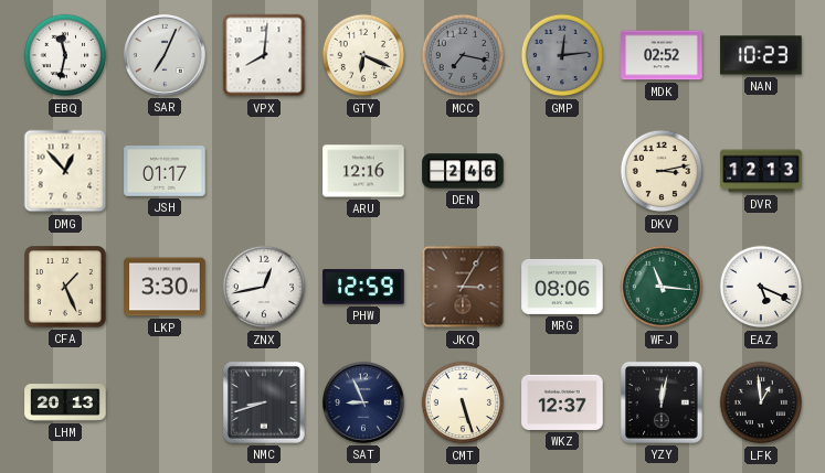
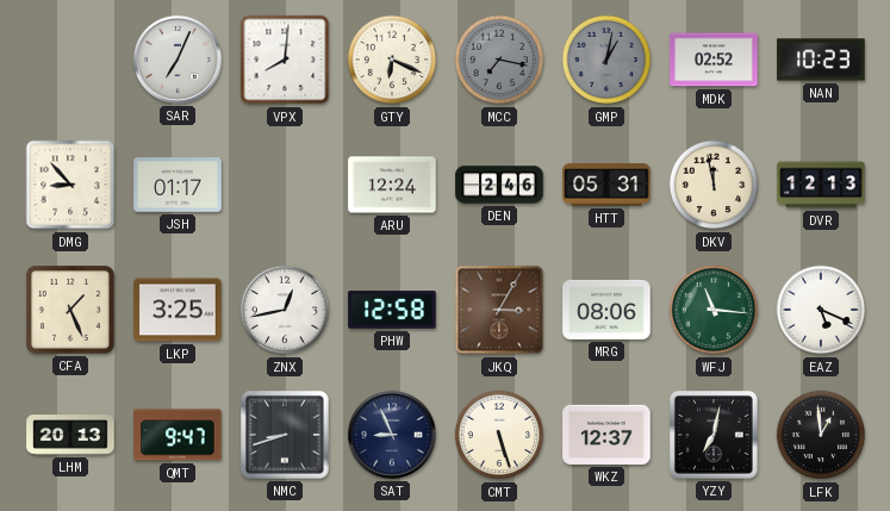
EBQ: 11:32 -> none (65, 55)
GMP: 12:14 -> 1:02 (606, 60)
DMG: 12:53 -> 8:53 (70, 185)
ARU: 12:16 -> 12:24 (392, 185)
HTT: none -> 05:31 (606, 185)
DKV: 3:13 -> 11:58 (714, 185)
LKP: 3:30 -> 3:25 (178, 310)
PHW: 12:59 -> 12:58 (392, 310)
QMT: none -> 9:47 (178, 435)
YZY: 12:02 -> 7:02 (715, 436)
